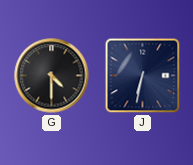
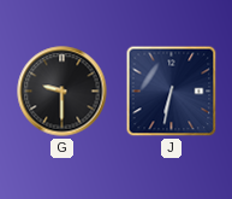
G: 4:30 -> 9:30 (63, 92)
